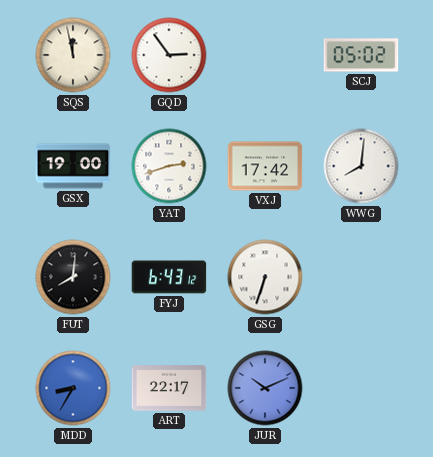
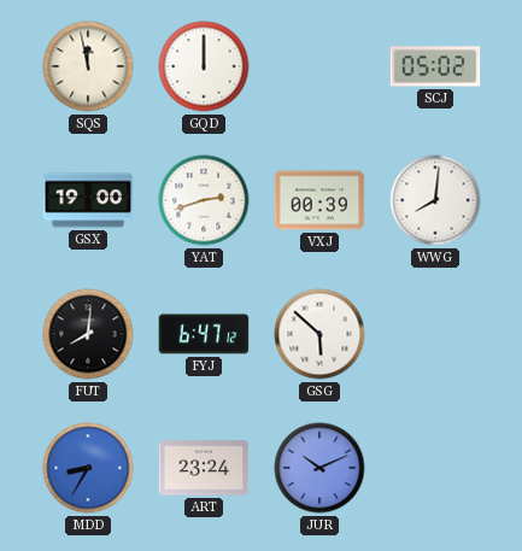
GQD: 2:54 -> 12:00 (204, 66)
VXJ: 17:42 -> 00:39 (319, 200)
FYJ: 6:43 -> 6:47 (204, 334)
GSG: 6:33 -> 5:52 (319, 334)
ART: 22:17 -> 23:24 (204, 468)
